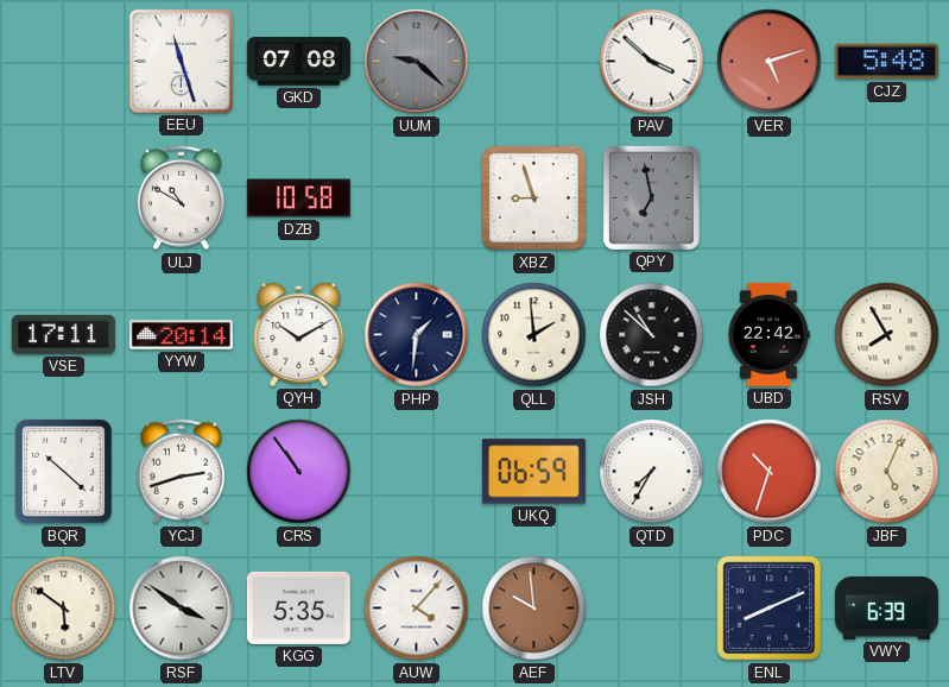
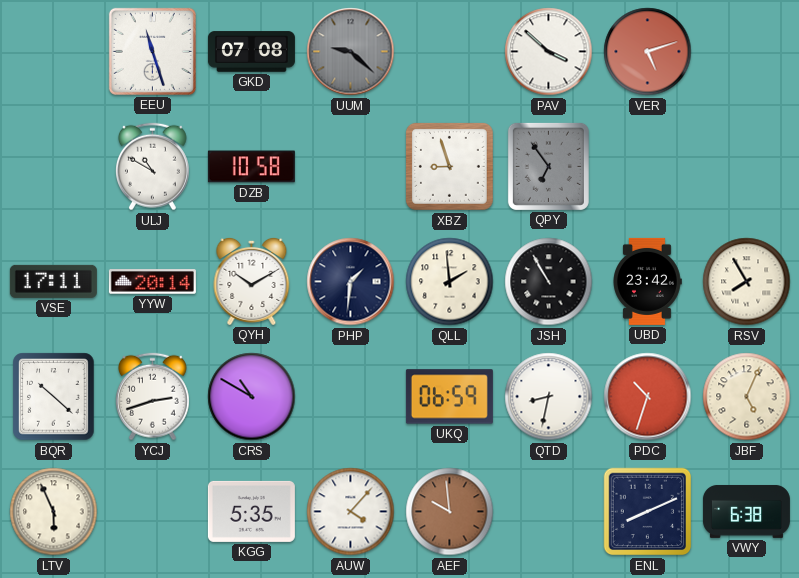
CJZ: 5:48 -> none (886, 62)
QPY: 6:58 -> 6:54 (548, 166)
JSH: 10:52 -> 10:55 (549, 282)
UBD: 22:42 -> 23:42 (647, 281)
CRS: 10:54 -> 10:50 (252, 397)
QTD: 7:35 -> 8:32 (549, 397)
LTV: 5:51 -> 5:56 (54, 512)
RSF: 3:51 -> none (182, 609)
VWY: 6:39 -> 6:38 (746, 511)
